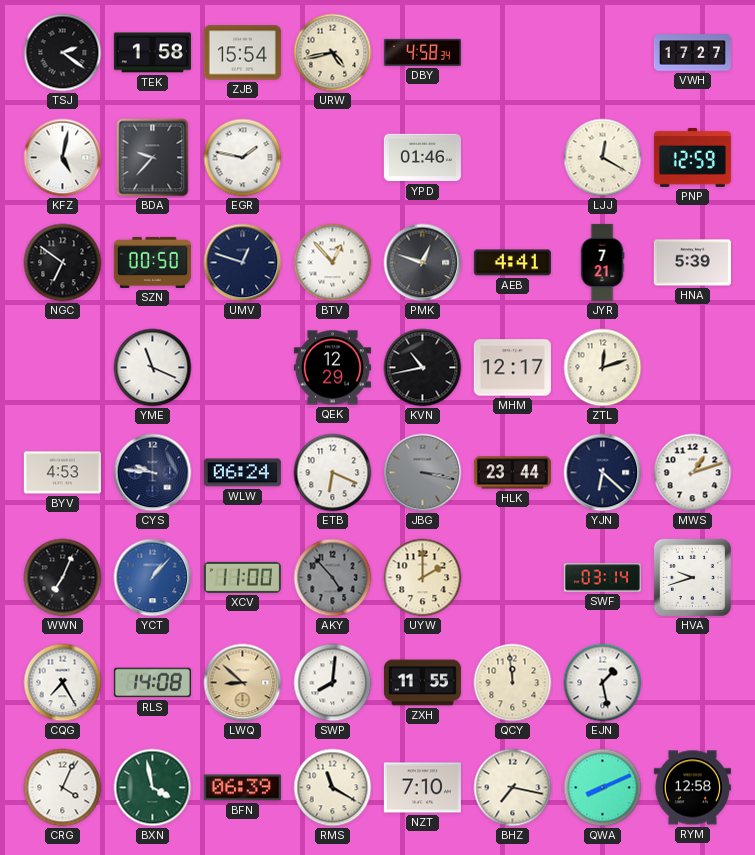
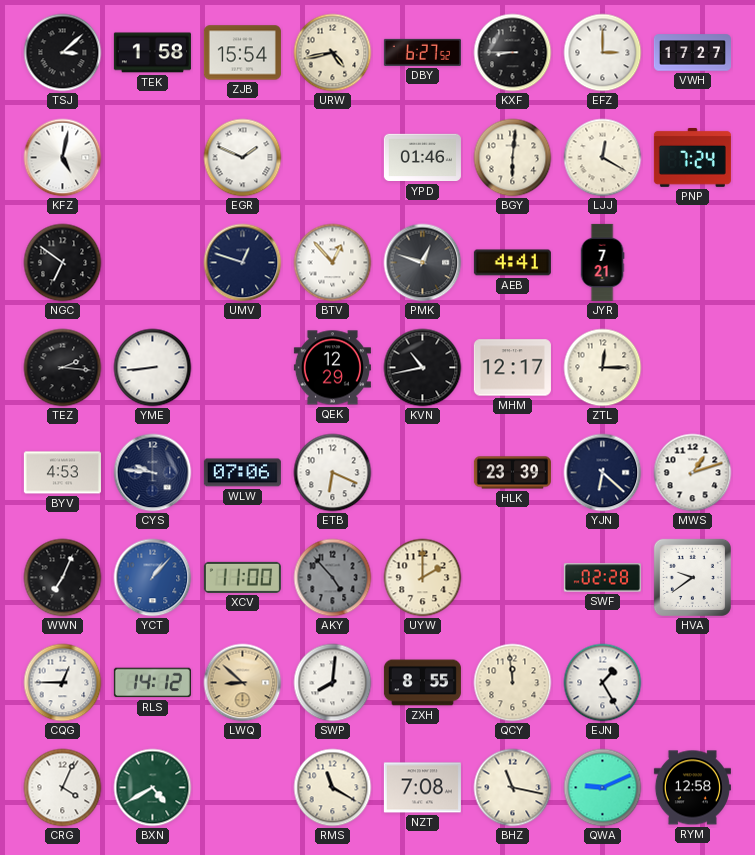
TSJ: 2:21 -> 3:08 (63, 53)
DBY: 4:58 -> 6:27 (422, 52)
KXF: none -> 8:45 (513, 53)
EFZ: none -> 3:00 (603, 53)
BDA: 9:37 -> none (153, 158)
EGR: 1:47 -> 1:49 (243, 158)
BGY: none -> 6:01 (513, 158)
PNP: 12:59 -> 7:24 (692, 157)
SZN: 00:50 -> none (152, 262)
HNA: 5:39 -> none (692, 263)
TEZ: none -> 2:16 (63, 368)
YME: 11:19 -> 8:44 (153, 368)
ZTL: 12:12 -> 12:15 (603, 368)
WLW: 06:24 -> 07:06 (242, 473)
JBG: 3:17 -> none (423, 473)
HLK: 23:44 -> 23:39 (512, 473)
SWF: 03:14 -> 02:28 (602, 578)
HVA: 9:42 -> 9:39 (692, 577)
CQG: 7:25 -> 12:45 (63, 683)
RLS: 14:08 -> 14:12 (152, 683)
ZXH: 11:55 -> 8:55 (422, 683)
EJN: 1:28 -> 1:25 (603, 683)
BXN: 3:58 -> 4:40 (153, 788)
BFN: 06:39 -> none (242, 788)
NZT: 7:10 -> 7:08 (422, 788)
BHZ: 7:17 -> 11:17 (513, 788)
QWA: 8:11 -> 9:11 (603, 788)
